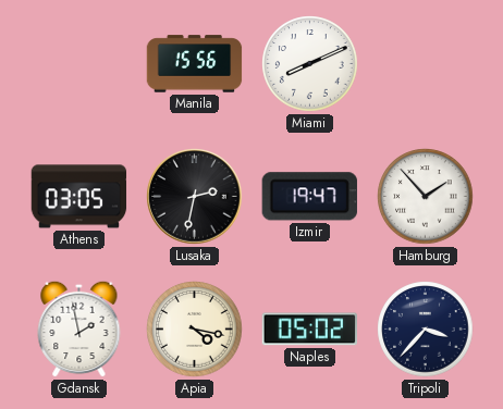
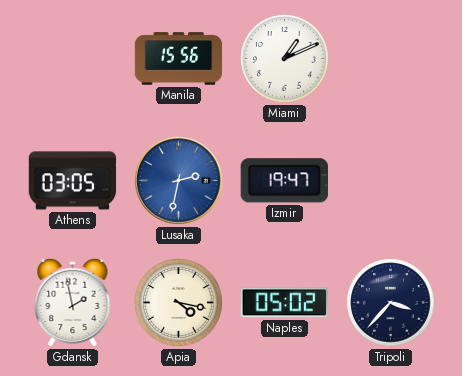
Miami: 8:11 -> 1:11 (285, 59)
Lusaka dial: black -> blue (179, 181)
Hamburg: 1:53 -> none (426, 197)
